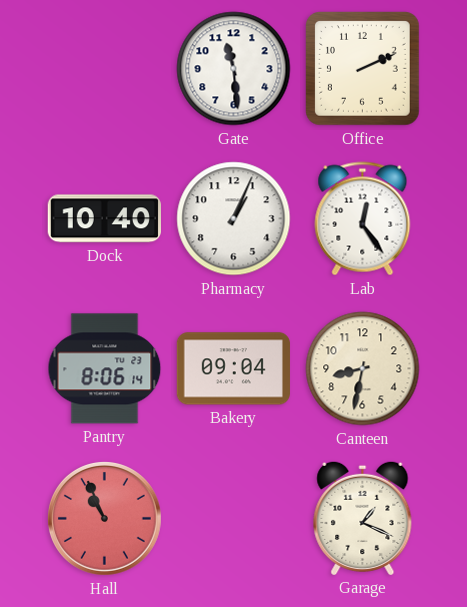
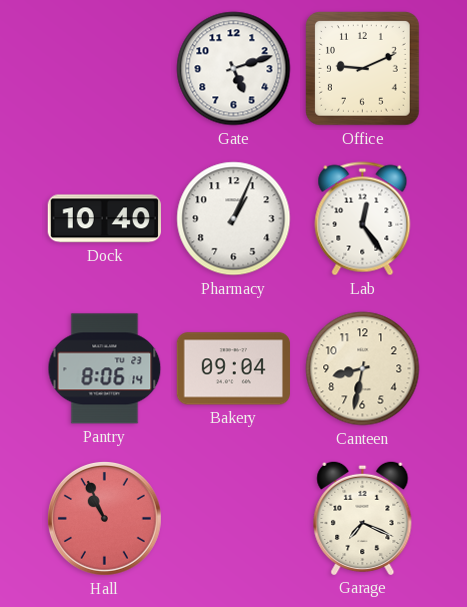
Gate: 11:29 -> 5:12 (234, 69)
Office: 2:11 -> 9:11 (363, 69)
Garage: 1:19 -> 7:19 (363, 518)
